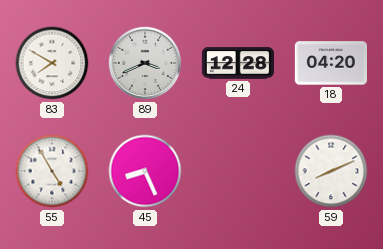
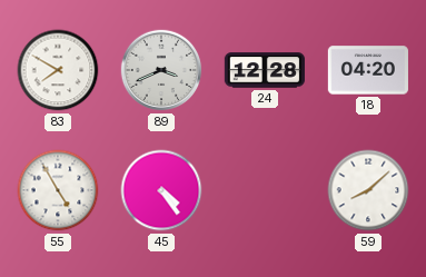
45: 8:26 -> 4:24 (161, 190)
59: 8:11 -> 8:08 (368, 190)
